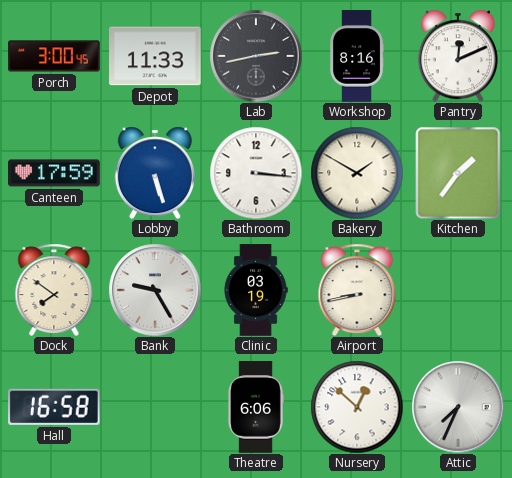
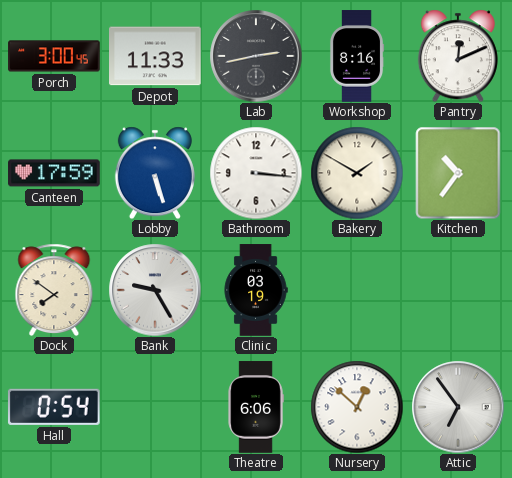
Kitchen: 1:36 -> 10:36 (458, 173)
Airport: 8:43 -> none (357, 290)
Hall: 16:58 -> 0:54 (54, 407)
Attic: 7:34 -> 6:54 (458, 407)
